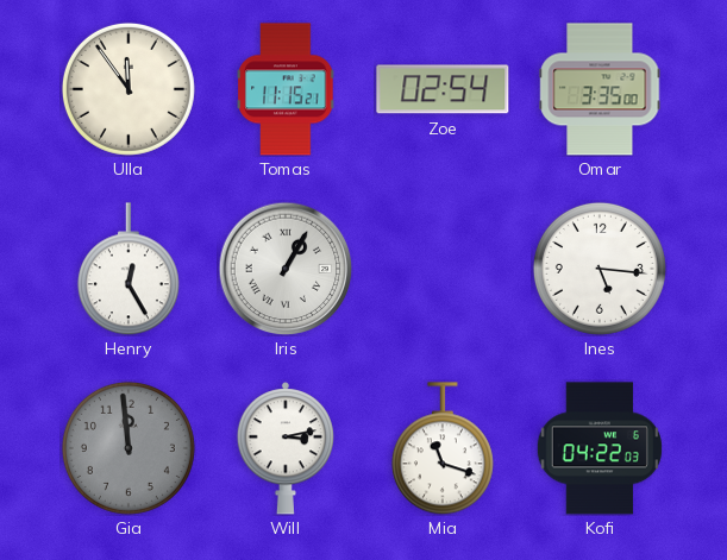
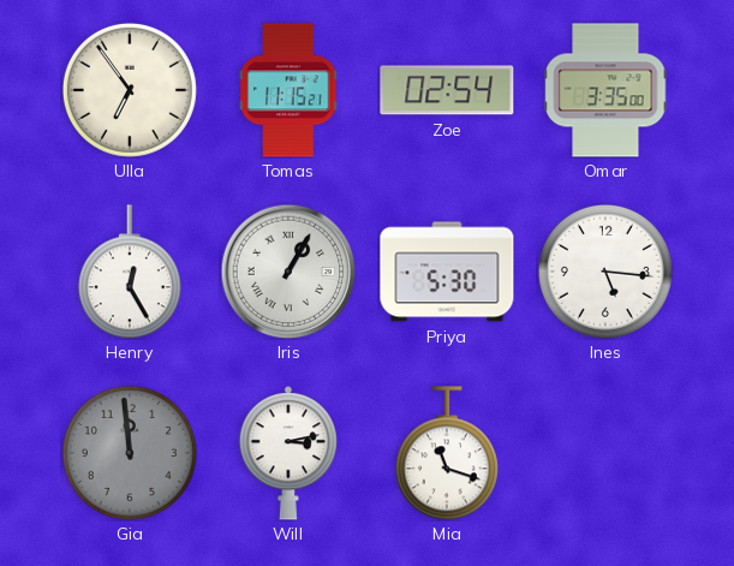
Ulla: 11:54 -> 6:54 (130, 90)
Priya: none -> 5:30 (447, 272)
Kofi: 04:22 -> none (600, 448)
